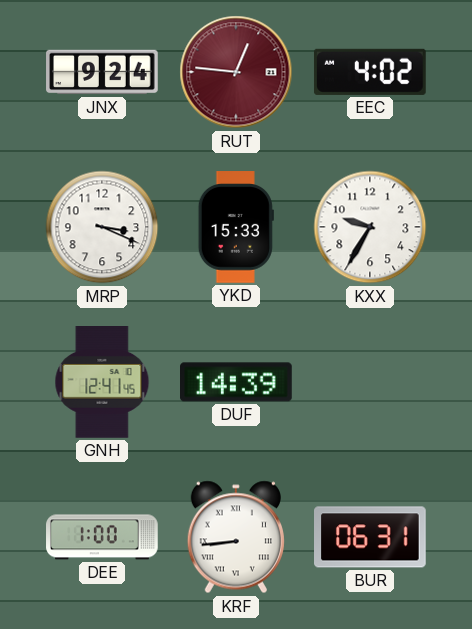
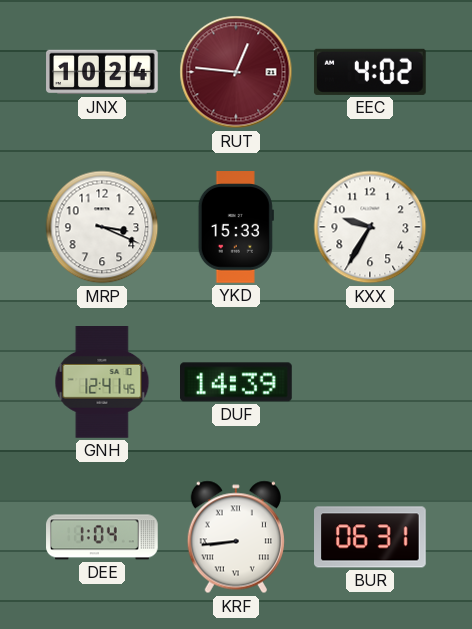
JNX: 9:24 -> 10:24 (102, 72)
DEE: 1:00 -> 1:04 (102, 537)
